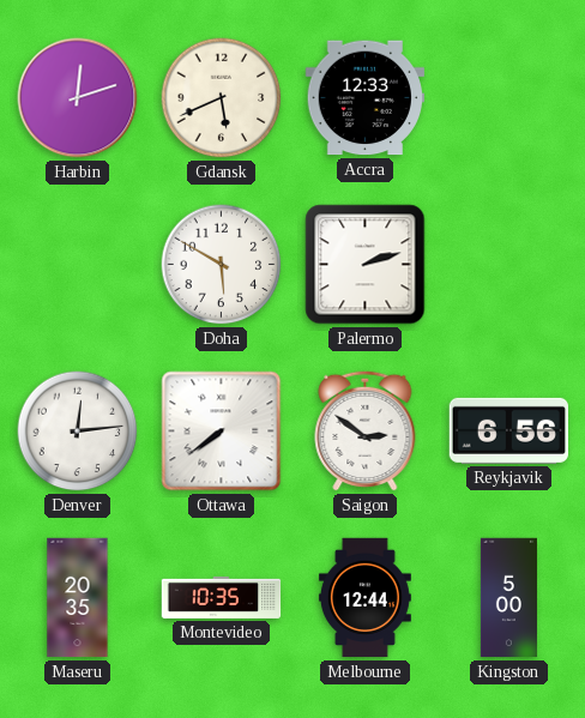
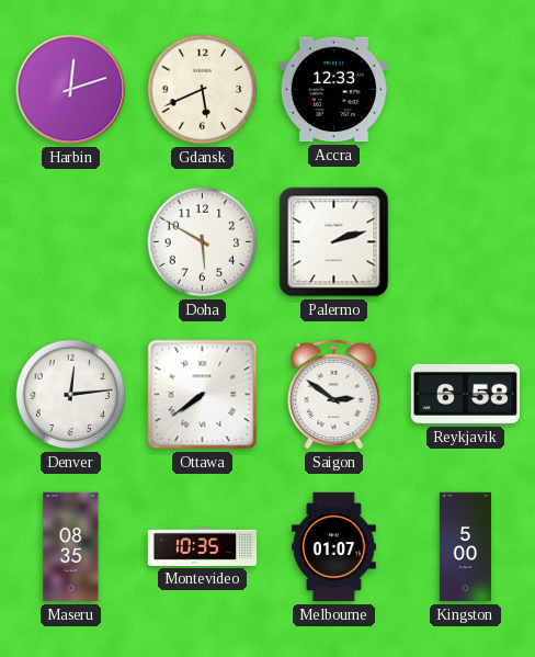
Reykjavik: 6:56 -> 6:58 (465, 394)
Maseru: 20:35 -> 08:35 (71, 547)
Melbourne: 12:44 -> 01:07 (333, 547)
